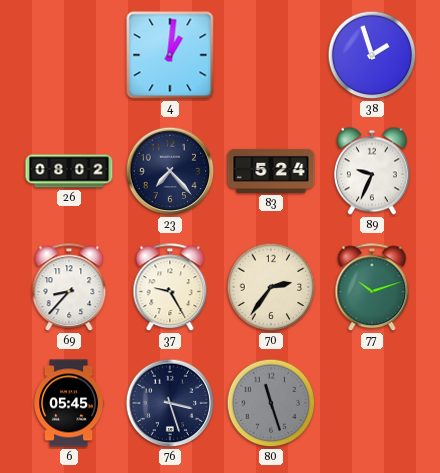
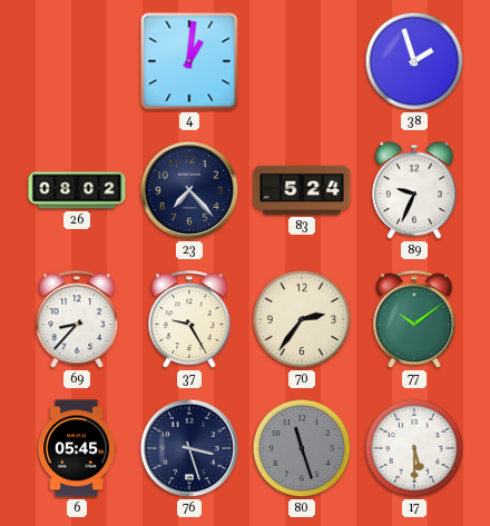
77: 10:12 -> 10:09 (414, 320)
17: none -> 5:30 (414, 448)
